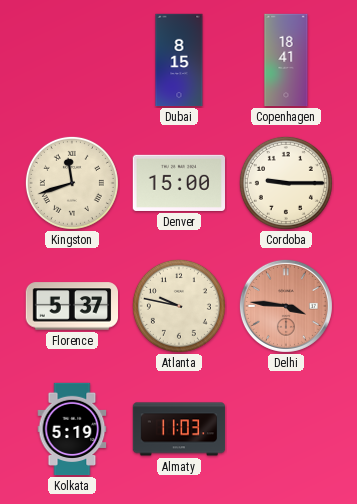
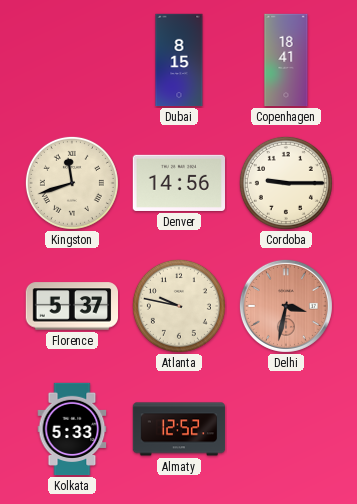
Denver: 15:00 -> 14:56 (178, 183)
Delhi: 3:46 -> 3:32 (286, 306)
Kolkata: 5:19 -> 5:33 (72, 429)
Almaty: 11:03 -> 12:52 (179, 429)
